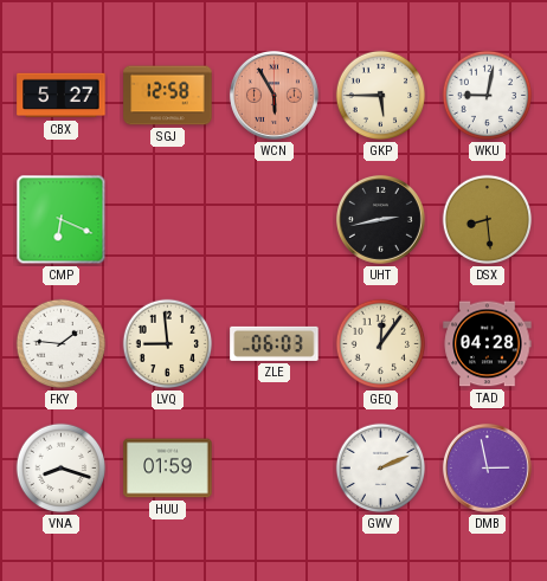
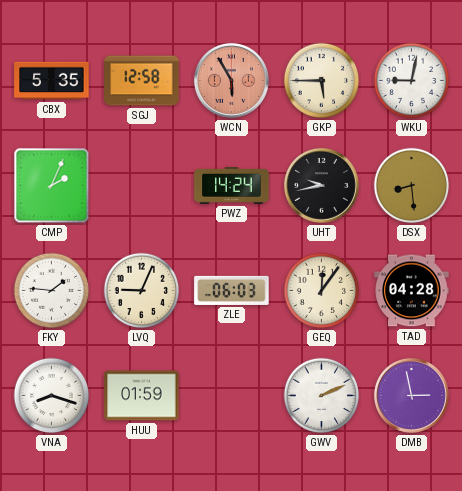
CBX: 5:27 -> 5:35 (52, 81)
CMP: 6:19 -> 2:04 (52, 186)
PWZ: none -> 14:24 (232, 186)
UHT: 2:43 -> 9:43 (321, 185)
LVQ: 8:59 -> 9:04 (142, 291)
